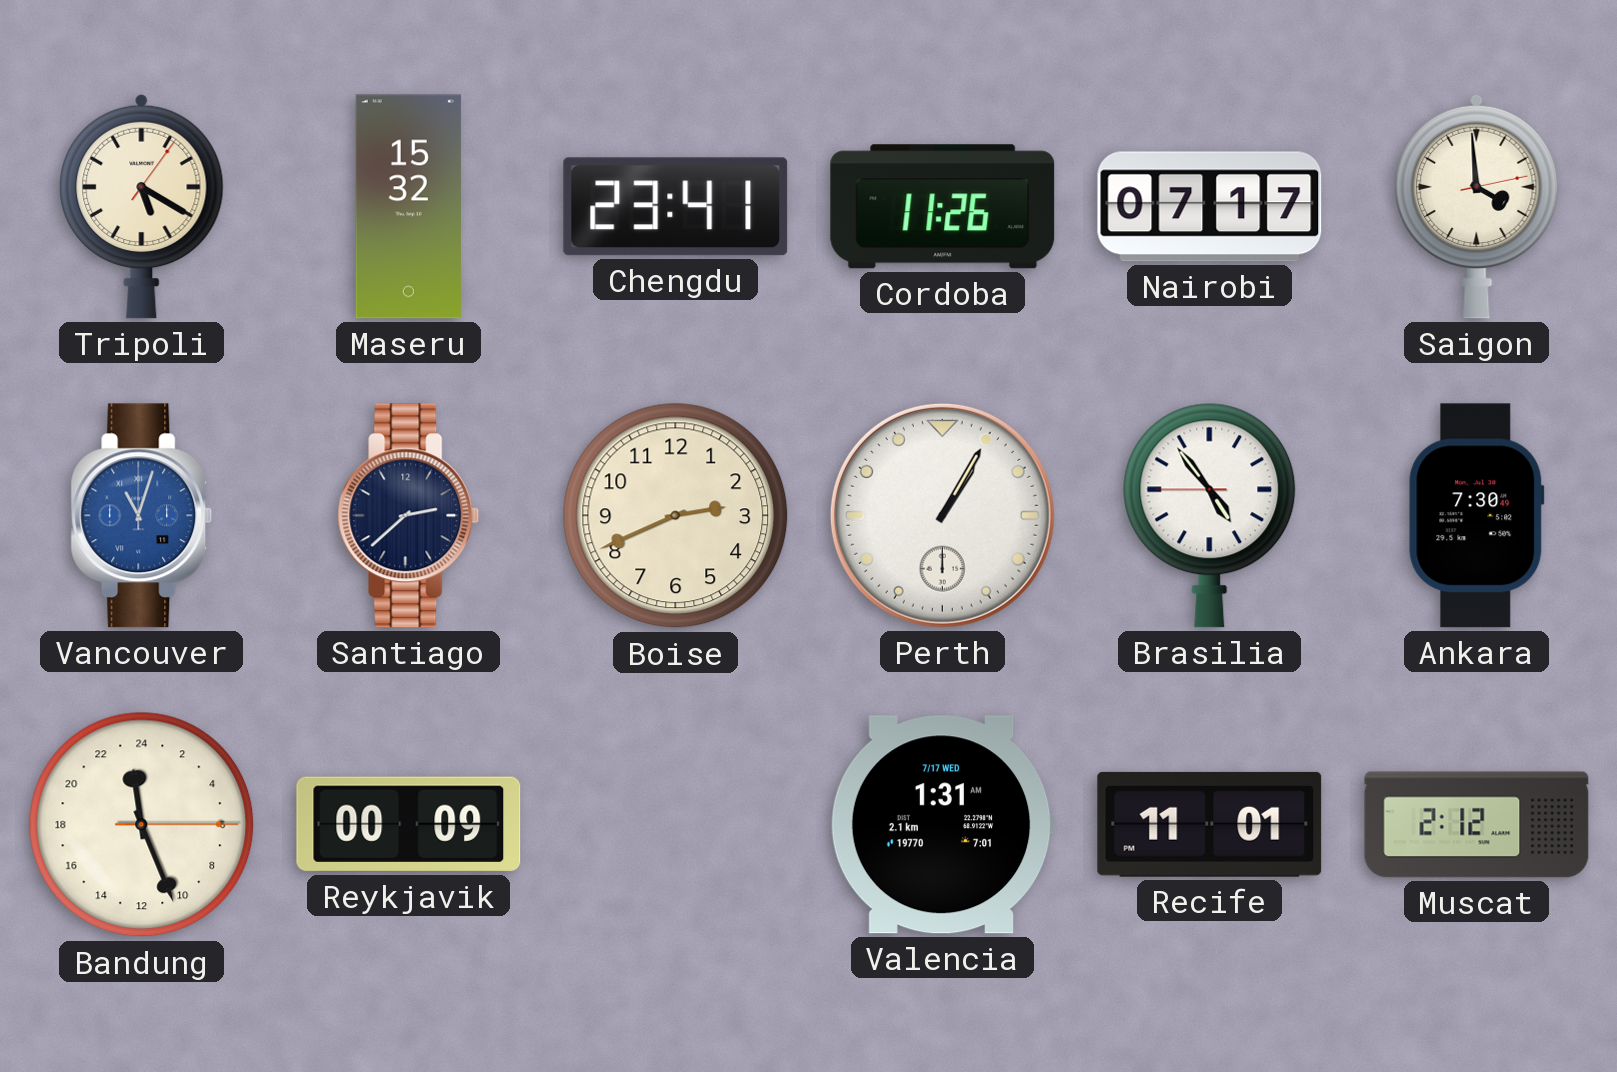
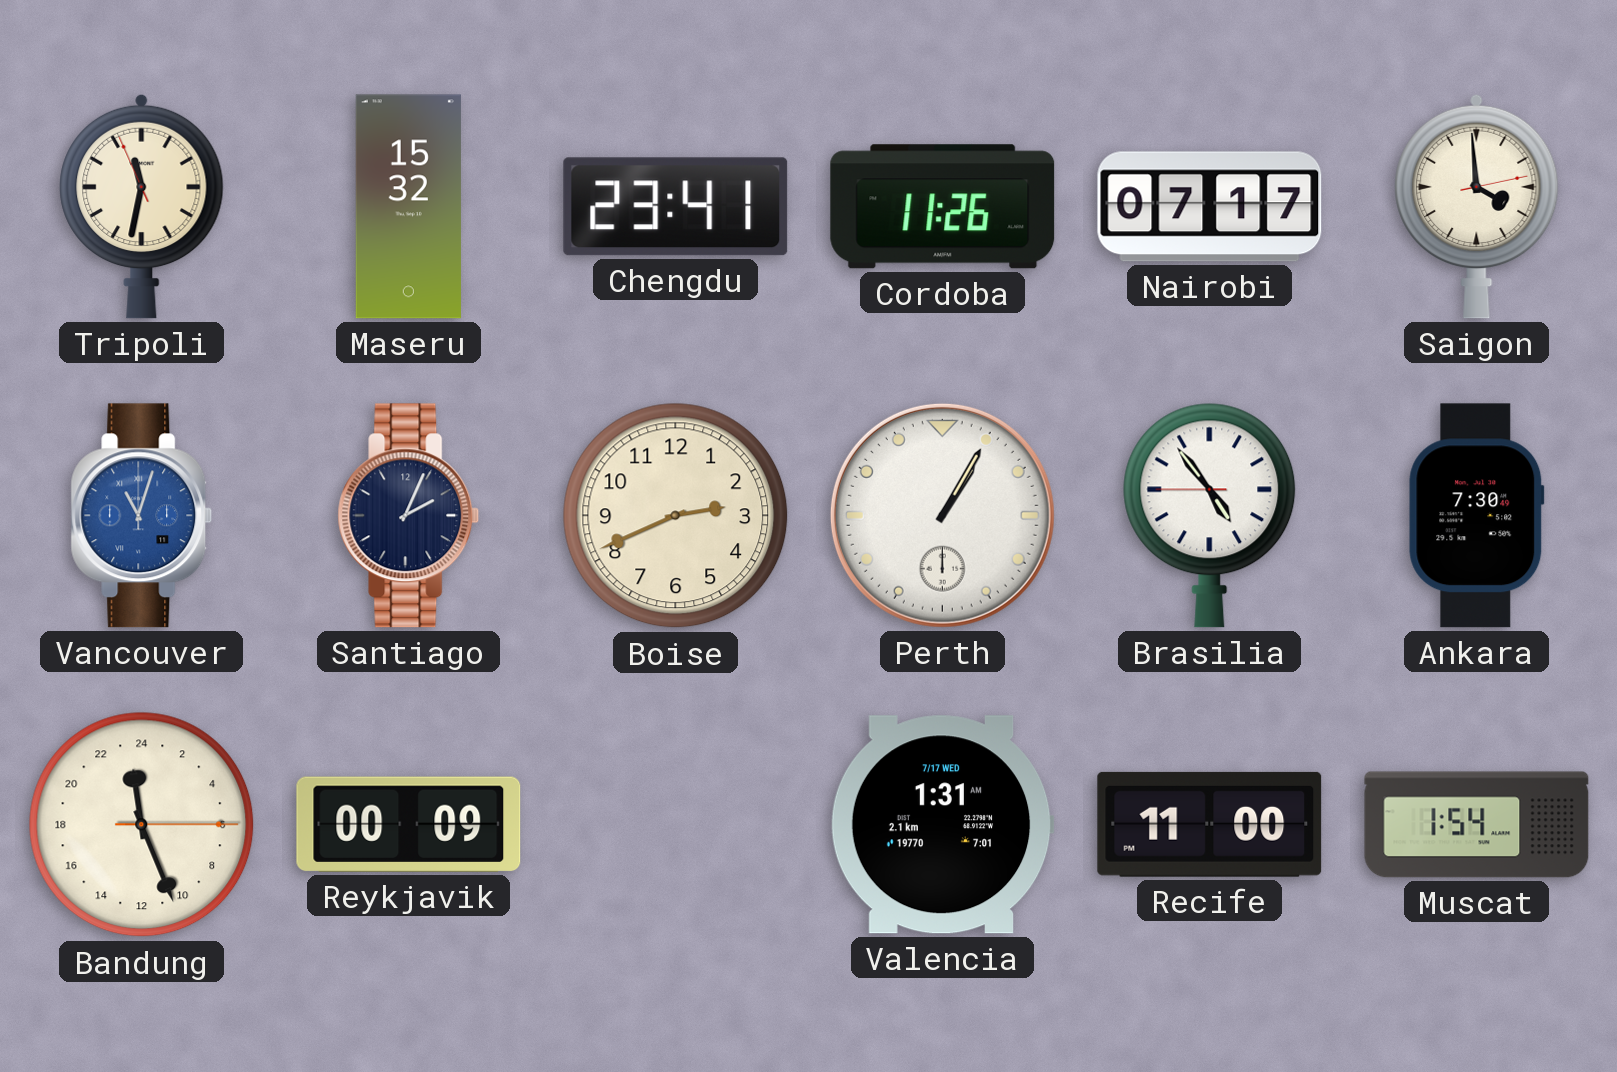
Tripoli: 5:20 -> 11:31 (142, 206)
Santiago: 2:38 -> 2:04 (409, 516)
Recife: 11:01 -> 11:00 (1210, 824)
Muscat: 2:12 -> 1:54 (1477, 825)
